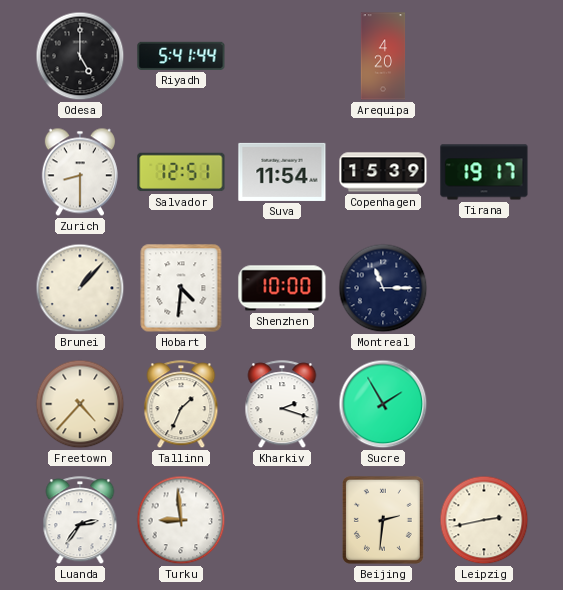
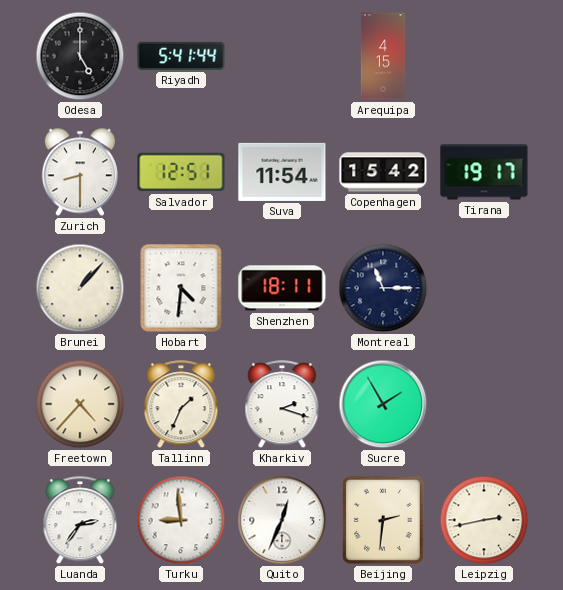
Arequipa: 4:20 -> 4:15 (383, 56)
Copenhagen: 15:39 -> 15:42 (383, 172)
Shenzhen: 10:00 -> 18:11 (282, 288)
Quito: none -> 12:34 (282, 520)
